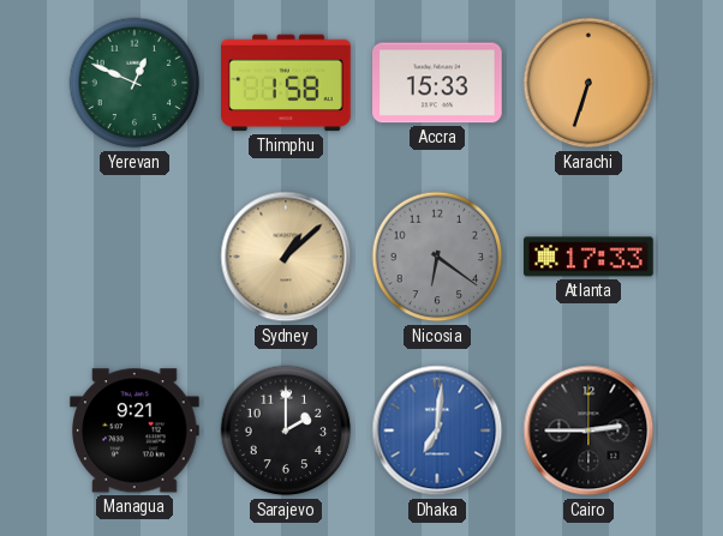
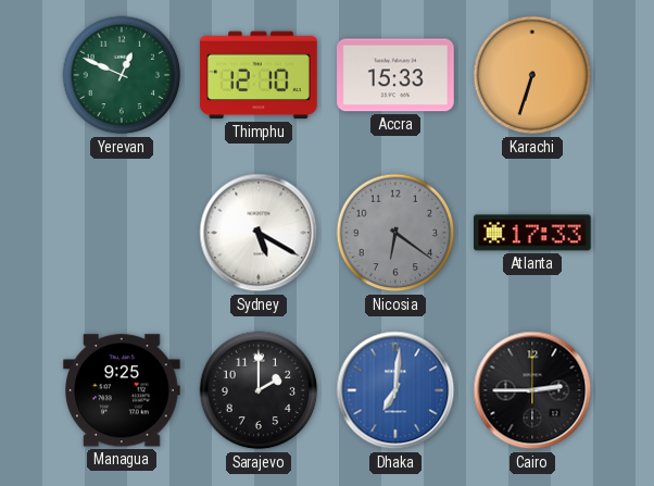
Thimphu: 1:58 -> 12:10 (259, 75)
Sydney: 1:08 -> 5:20 (259, 233)
Sydney dial: champagne -> white (259, 233)
Managua: 9:21 -> 9:25 (123, 390)
